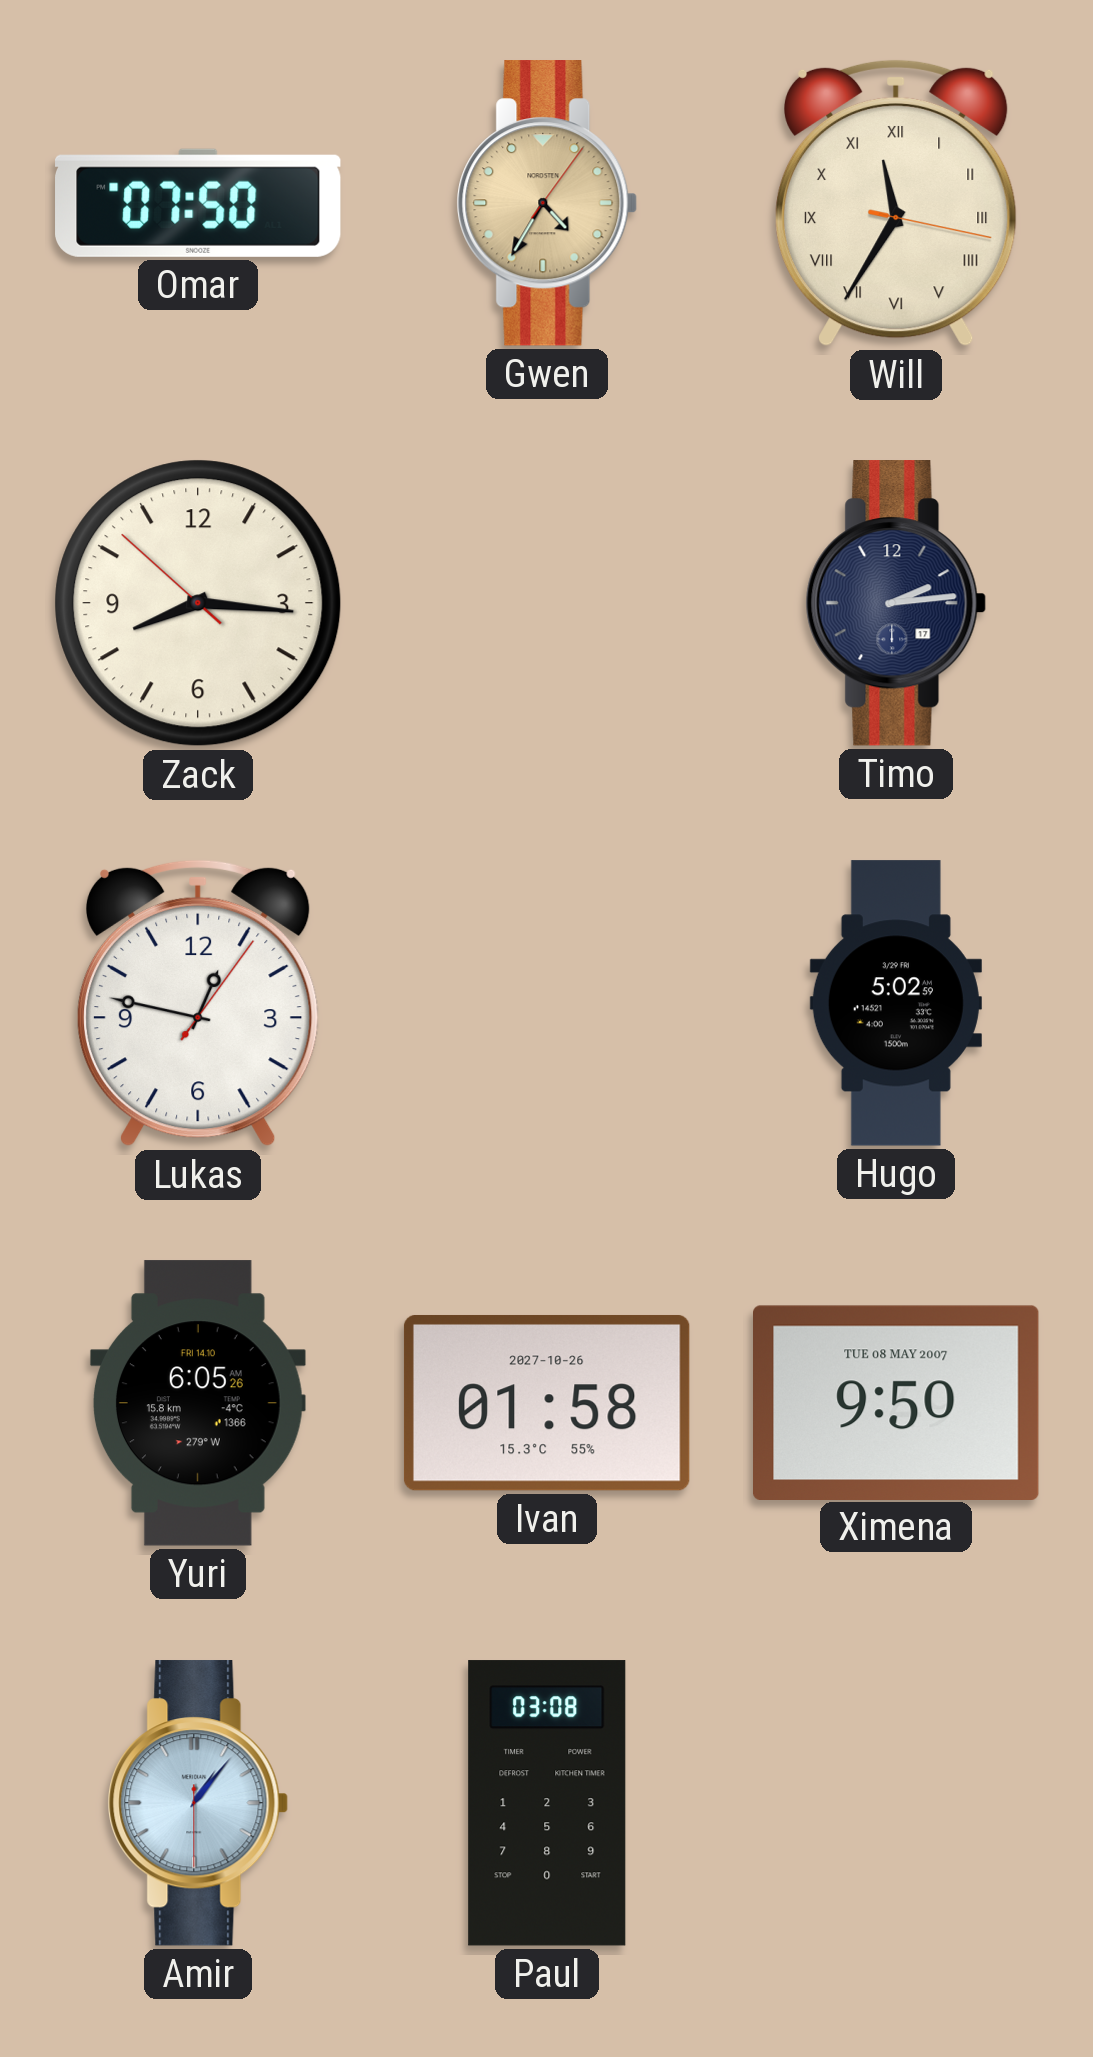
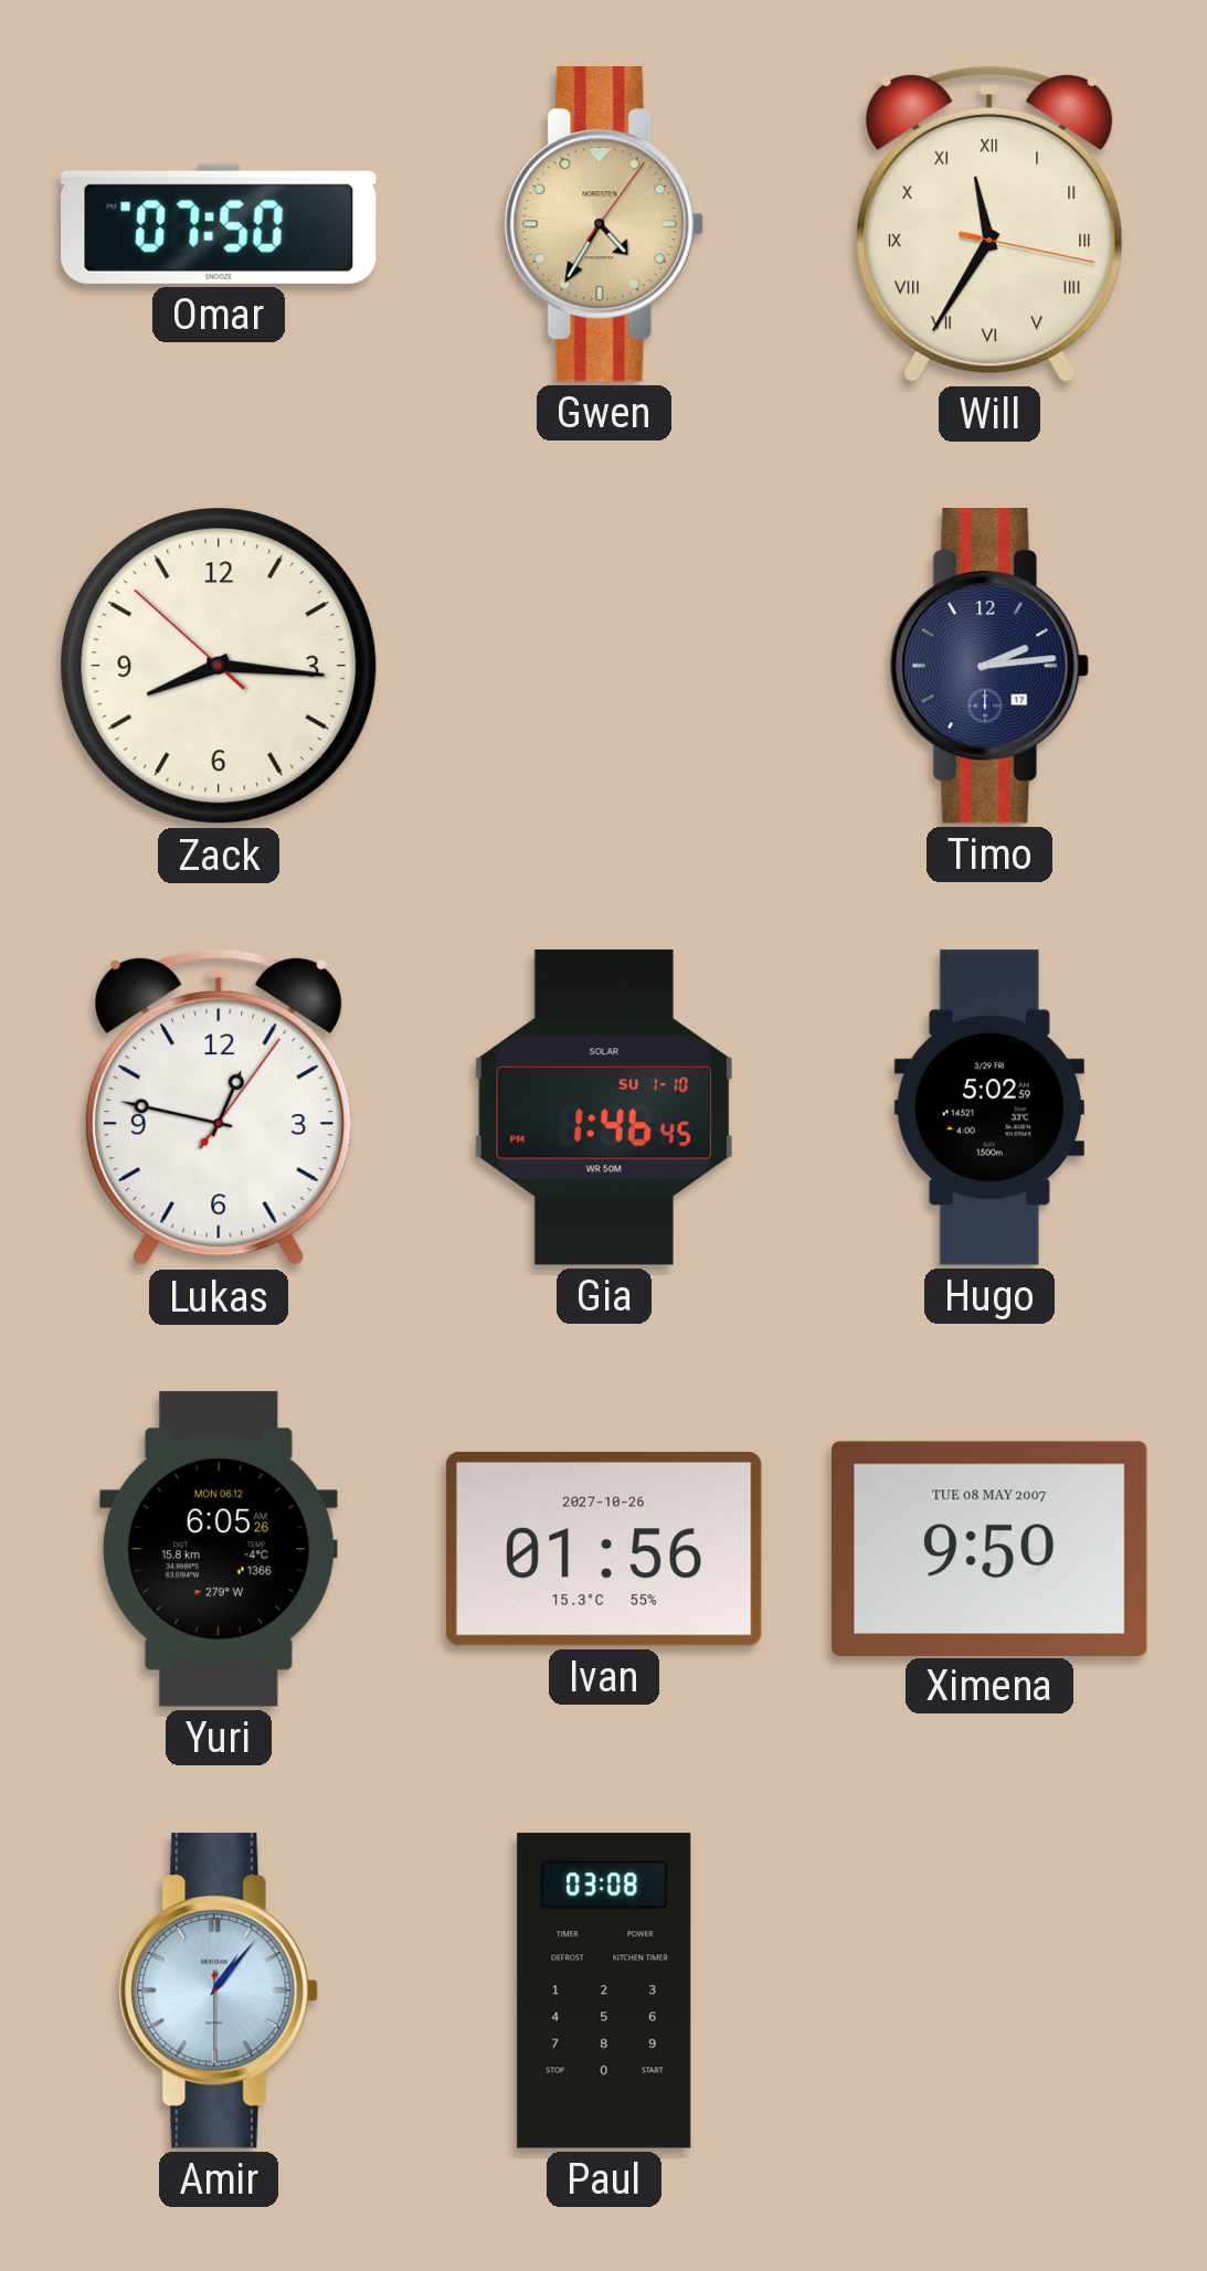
Gia: none -> 1:46 (604, 1107)
Yuri date: FRI 14.10 -> MON 06.12 (219, 1549)
Ivan: 01:58 -> 01:56 (604, 1549)
